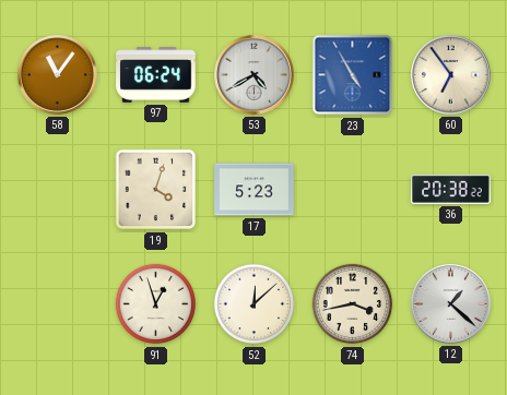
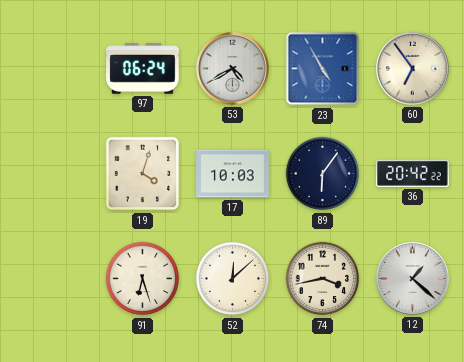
58: 11:06 -> none (58, 75)
17: 5:23 -> 10:03 (233, 174)
89: none -> 6:06 (323, 174)
36: 20:38 -> 20:42 (413, 173)
91: 12:57 -> 6:27 (143, 279)
